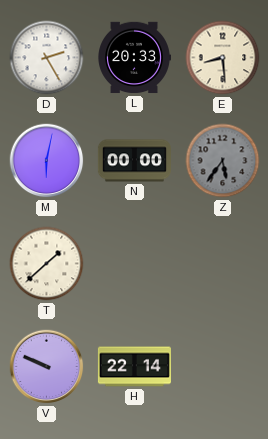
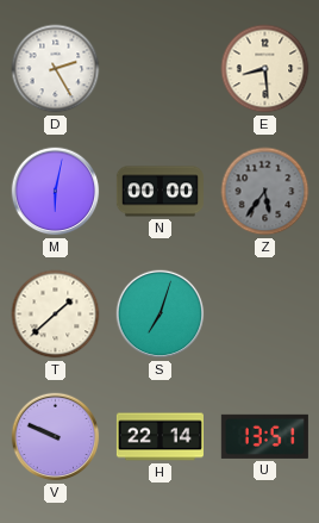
L: 20:33 -> none (134, 58)
S: none -> 7:03 (161, 315)
U: none -> 13:51 (264, 436)
